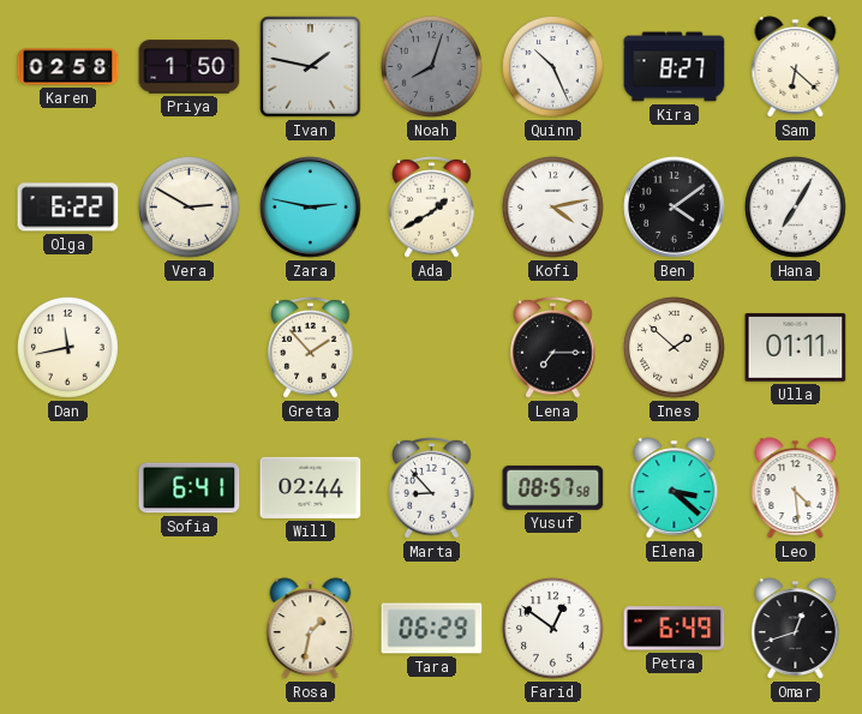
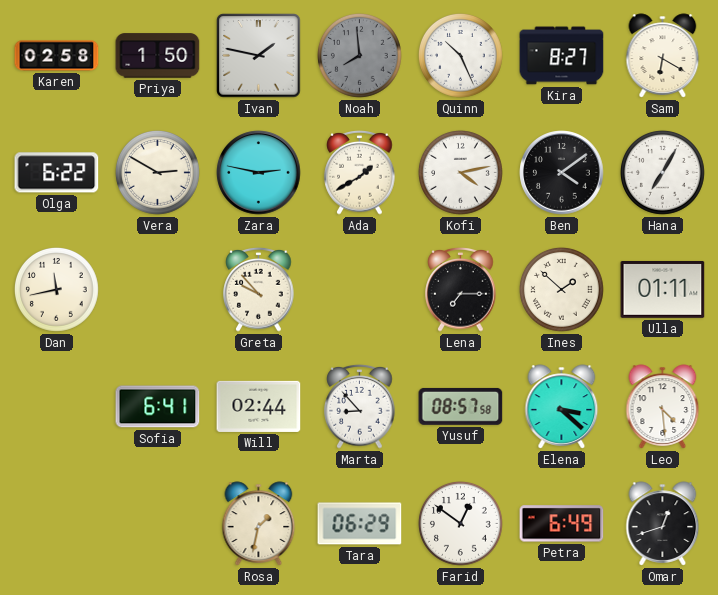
Noah: 8:03 -> 7:59 (359, 55)
Sam: 6:22 -> 6:20 (663, 56)
Greta: 1:53 -> 9:53 (259, 290)
